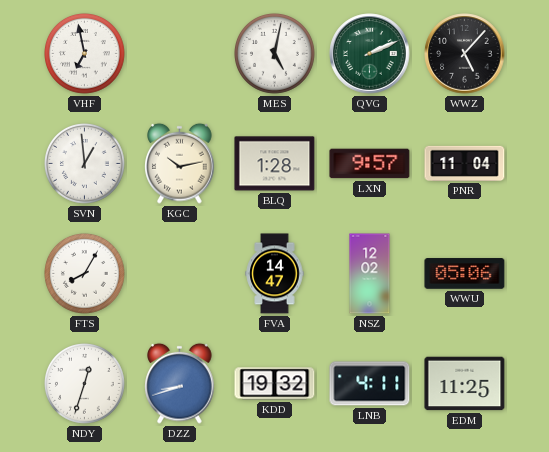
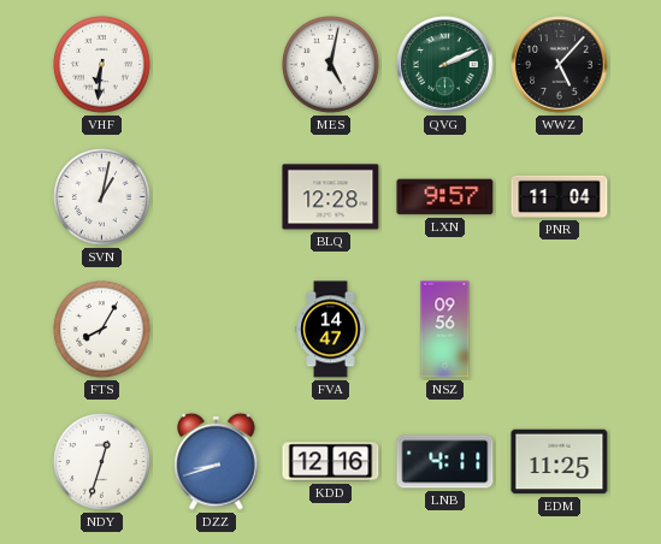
VHF: 6:58 -> 6:31 (102, 65)
SVN: 12:59 -> 1:02 (102, 197)
KGC: 10:13 -> none (180, 163)
BLQ: 1:28 -> 12:28 (331, 197)
NSZ: 12:02 -> 09:56 (445, 330)
WWU: 05:06 -> none (465, 274)
KDD: 19:32 -> 12:16 (331, 462)
